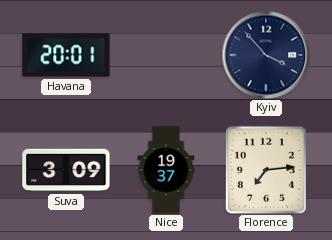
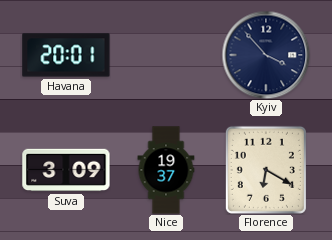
Florence: 7:14 -> 6:20 (266, 170)
